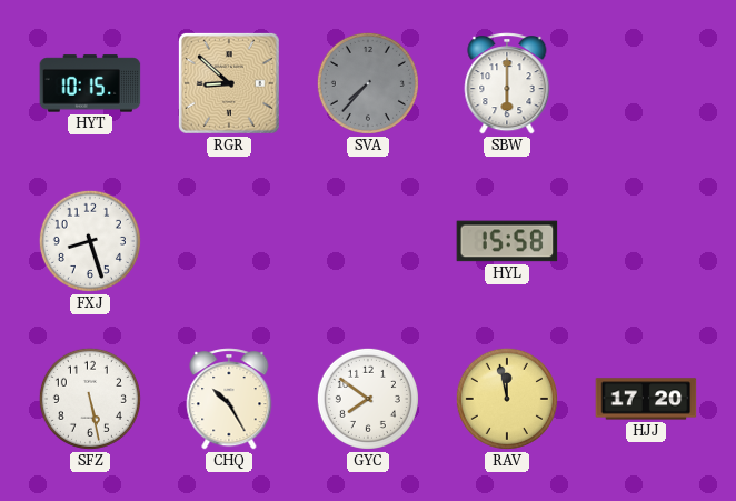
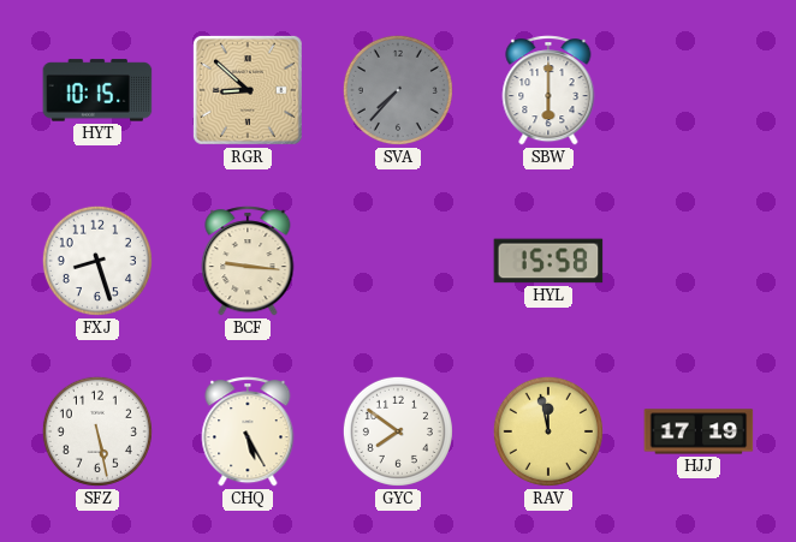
BCF: none -> 9:16 (248, 261)
CHQ: 10:25 -> 5:25 (248, 431)
HJJ: 17:20 -> 17:19 (699, 431)
